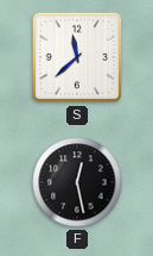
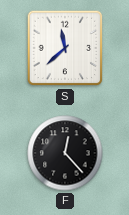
F: 12:28 -> 12:23 (65, 153)
